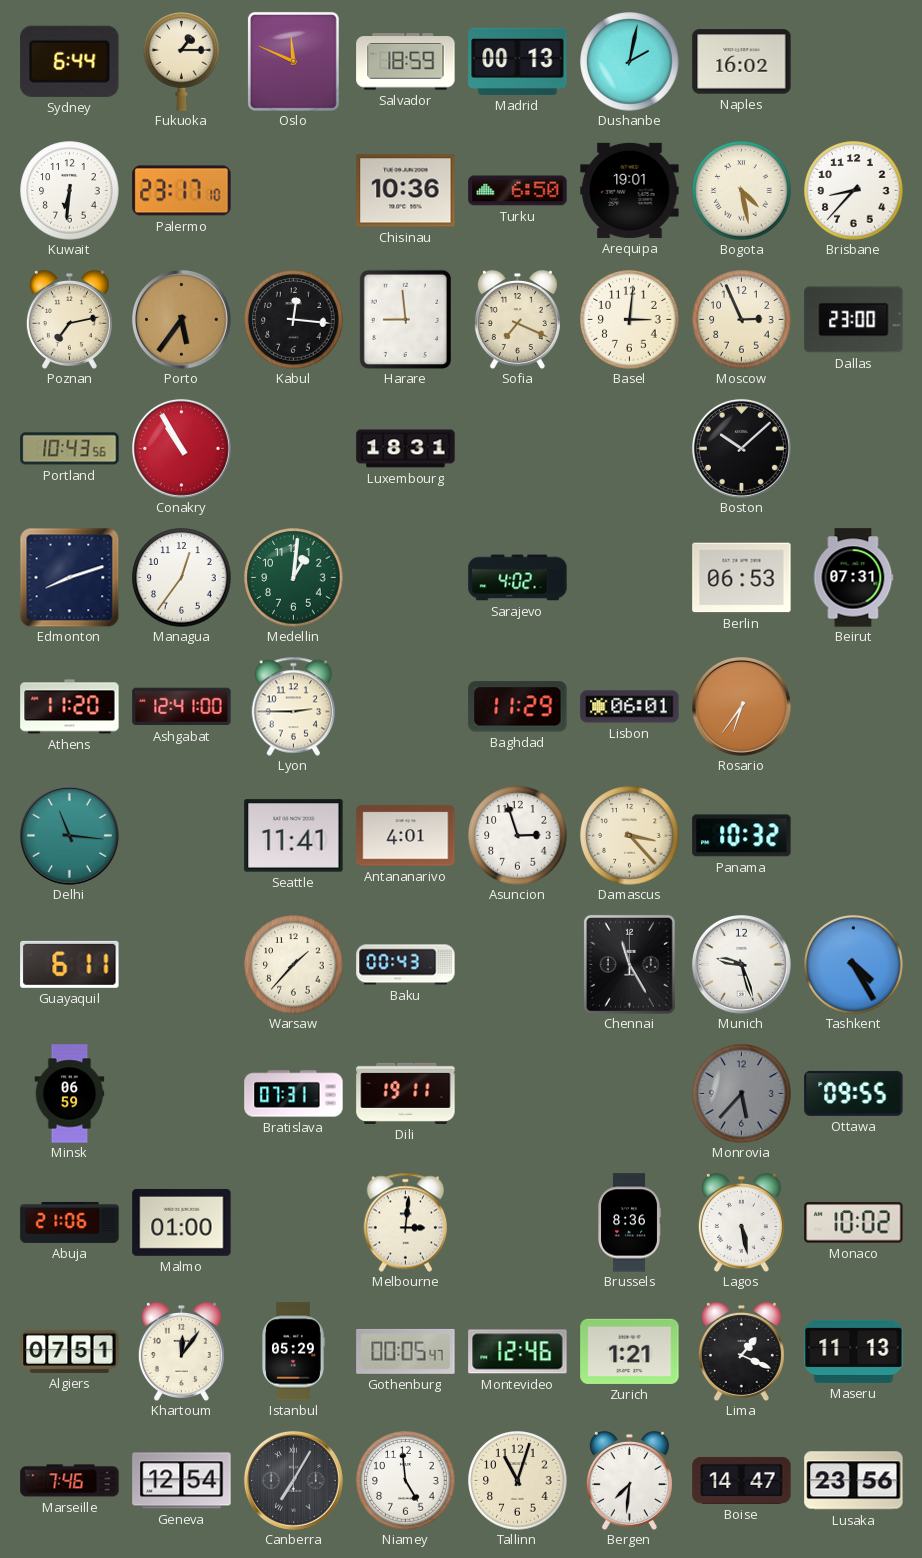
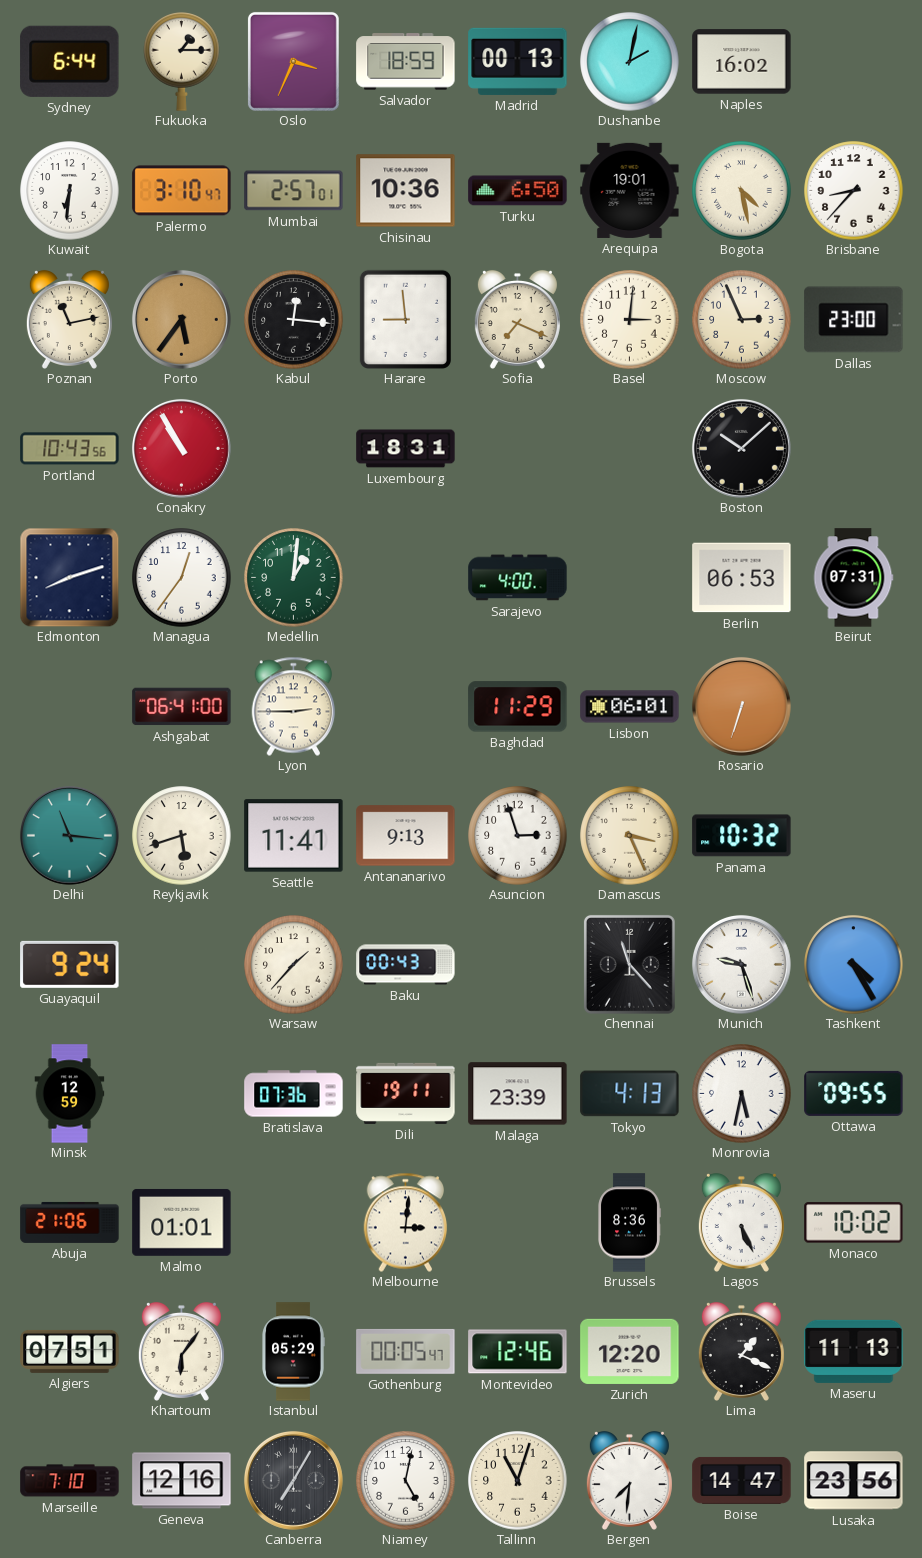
Oslo: 11:49 -> 3:34 (293, 61)
Palermo: 23:17 -> 3:10 (182, 191)
Mumbai: none -> 2:57 (294, 191)
Poznan: 7:13 -> 11:13 (69, 319)
Sarajevo: 4:02 -> 4:00 (518, 578)
Athens: 11:20 -> none (70, 707)
Ashgabat: 12:41 -> 06:41 (182, 707)
Rosario: 6:36 -> 6:33 (741, 706)
Reykjavik: none -> 5:42 (182, 836)
Antananarivo: 4:01 -> 9:13 (406, 836)
Damascus: 3:23 -> 3:26 (630, 836)
Guayaquil: 6:11 -> 9:24 (70, 964)
Chennai: 11:25 -> 11:23 (629, 964)
Minsk: 06:59 -> 12:59 (70, 1094)
Bratislava: 07:31 -> 07:36 (294, 1094)
Malaga: none -> 23:39 (518, 1094)
Tokyo: none -> 4:13 (630, 1094)
Monrovia: 5:37 -> 5:32 (742, 1094)
Monrovia dial: grey -> white (742, 1094)
Malmo: 01:00 -> 01:01 (182, 1222)
Lagos: 5:28 -> 5:26 (741, 1222)
Khartoum: 12:06 -> 6:06 (181, 1351)
Zurich: 1:21 -> 12:20 (630, 1351)
Marseille: 7:46 -> 7:10 (70, 1481)
Geneva: 12:54 -> 12:16 (182, 1481)
Niamey: 4:59 -> 5:02 (406, 1481)
